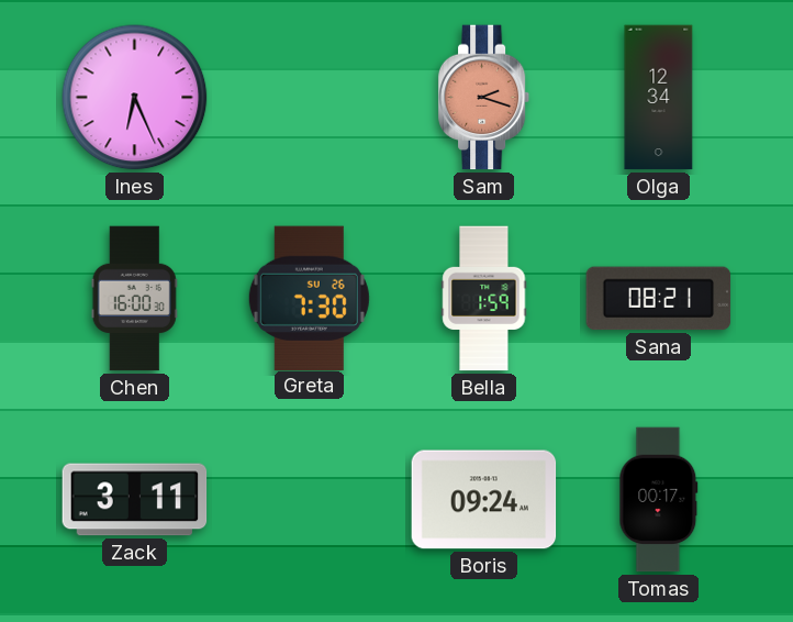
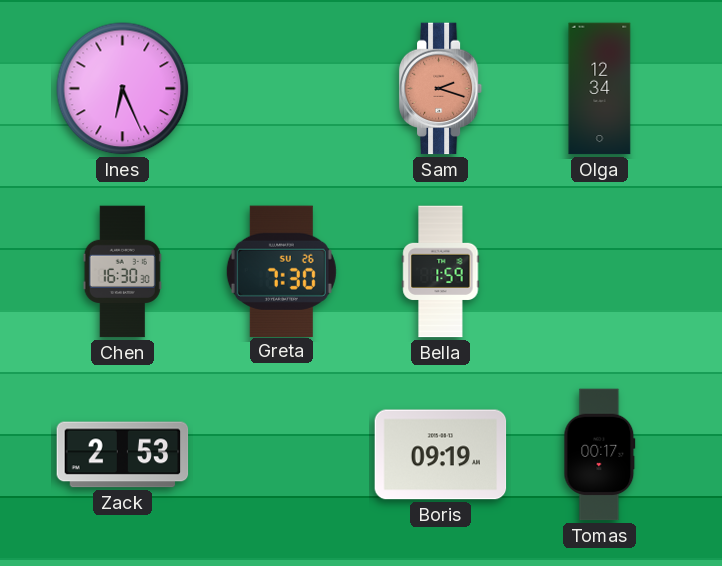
Chen: 16:00 -> 16:30 (122, 272)
Sana: 08:21 -> none (659, 299)
Zack: 3:11 -> 2:53 (123, 455)
Boris: 09:24 -> 09:19 (441, 455)
